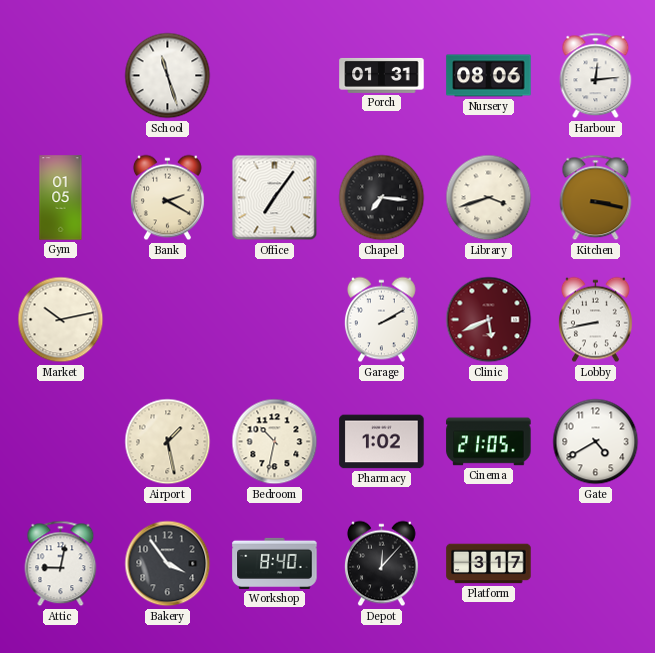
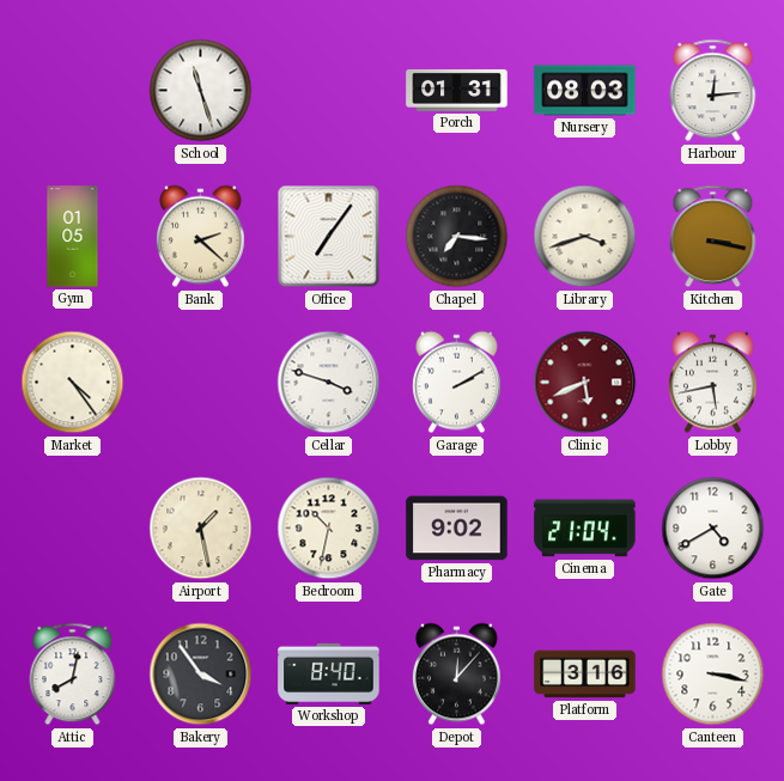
Nursery: 08:06 -> 08:03 (585, 91)
Bank: 2:20 -> 2:22 (201, 237)
Market: 10:13 -> 4:24 (73, 383)
Cellar: none -> 3:48 (329, 383)
Lobby: 8:43 -> 5:43 (713, 383)
Pharmacy: 1:02 -> 9:02 (457, 529)
Cinema: 21:05 -> 21:04 (585, 529)
Attic: 9:02 -> 8:02 (73, 675)
Platform: 3:17 -> 3:16 (585, 675)
Canteen: none -> 3:17 (713, 675)
